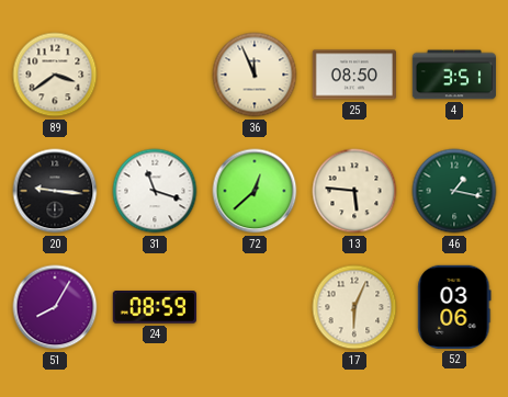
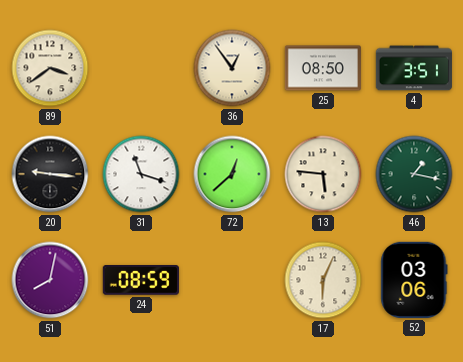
36: 11:56 -> 12:54 (232, 68)
51: 8:05 -> 8:02 (50, 280)
